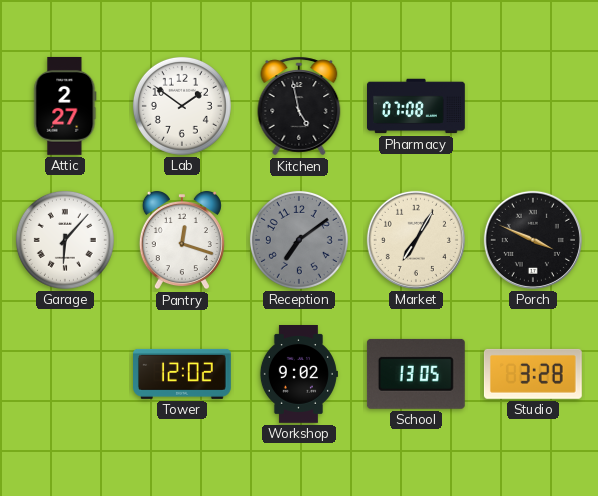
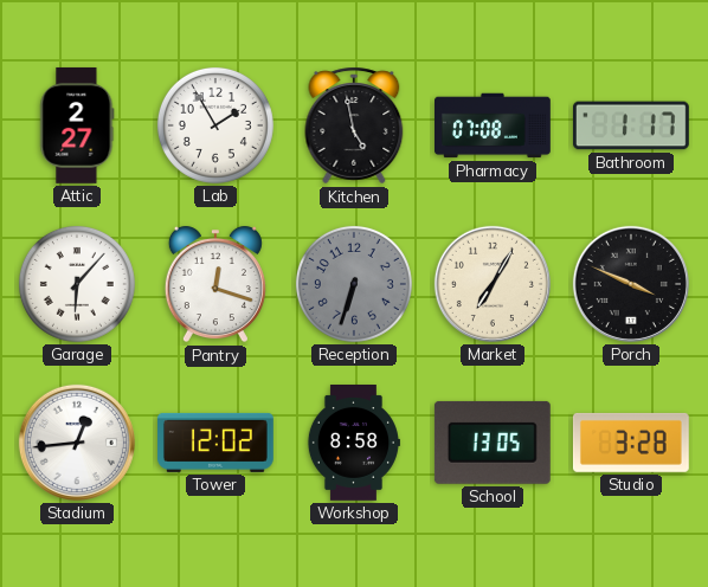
Lab: 1:51 -> 1:55 (215, 125)
Bathroom: none -> 1:17 (631, 125)
Reception: 7:09 -> 6:33 (354, 284)
Stadium: none -> 12:44 (77, 443)
Workshop: 9:02 -> 8:58 (353, 444)
